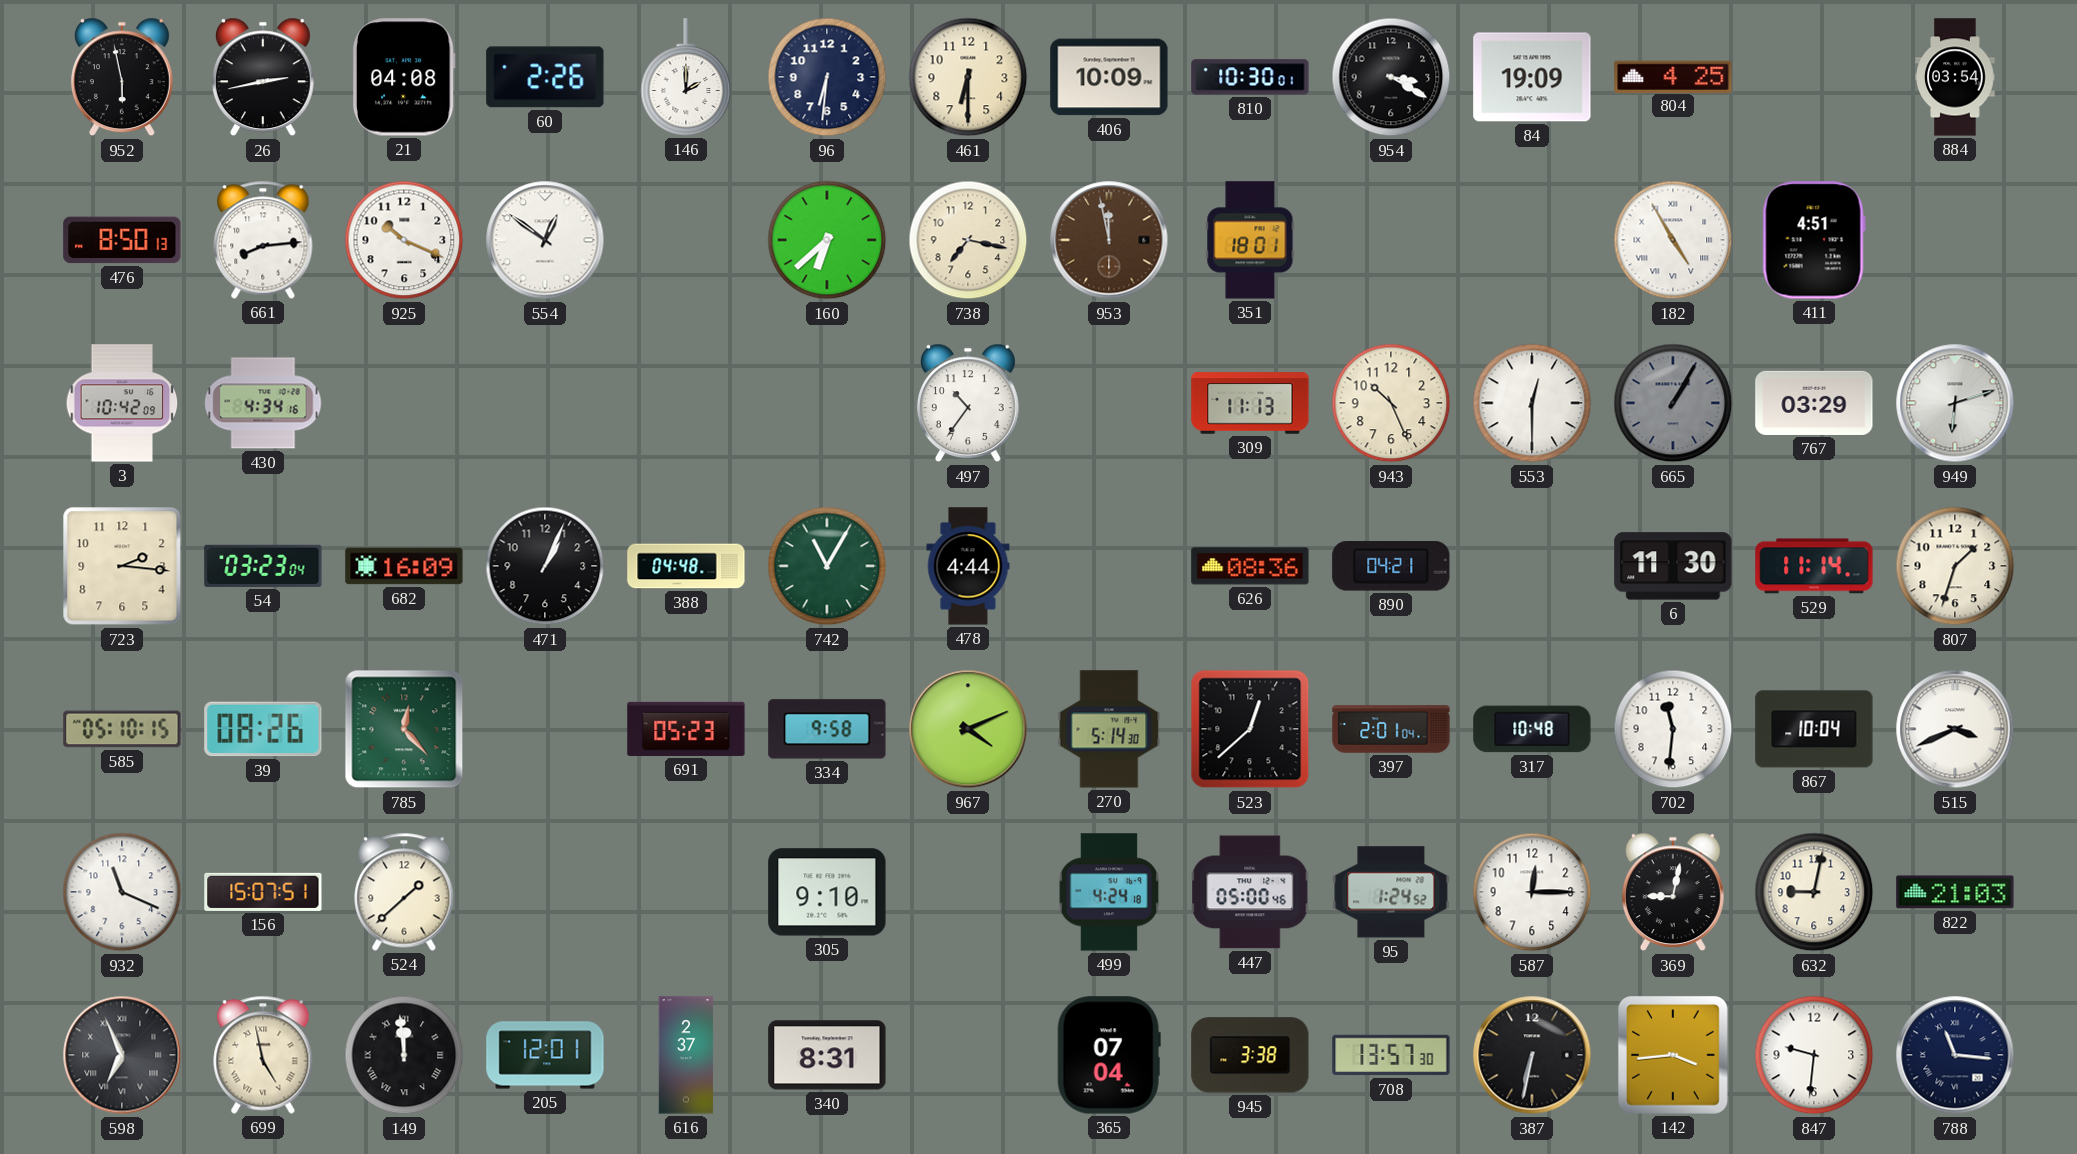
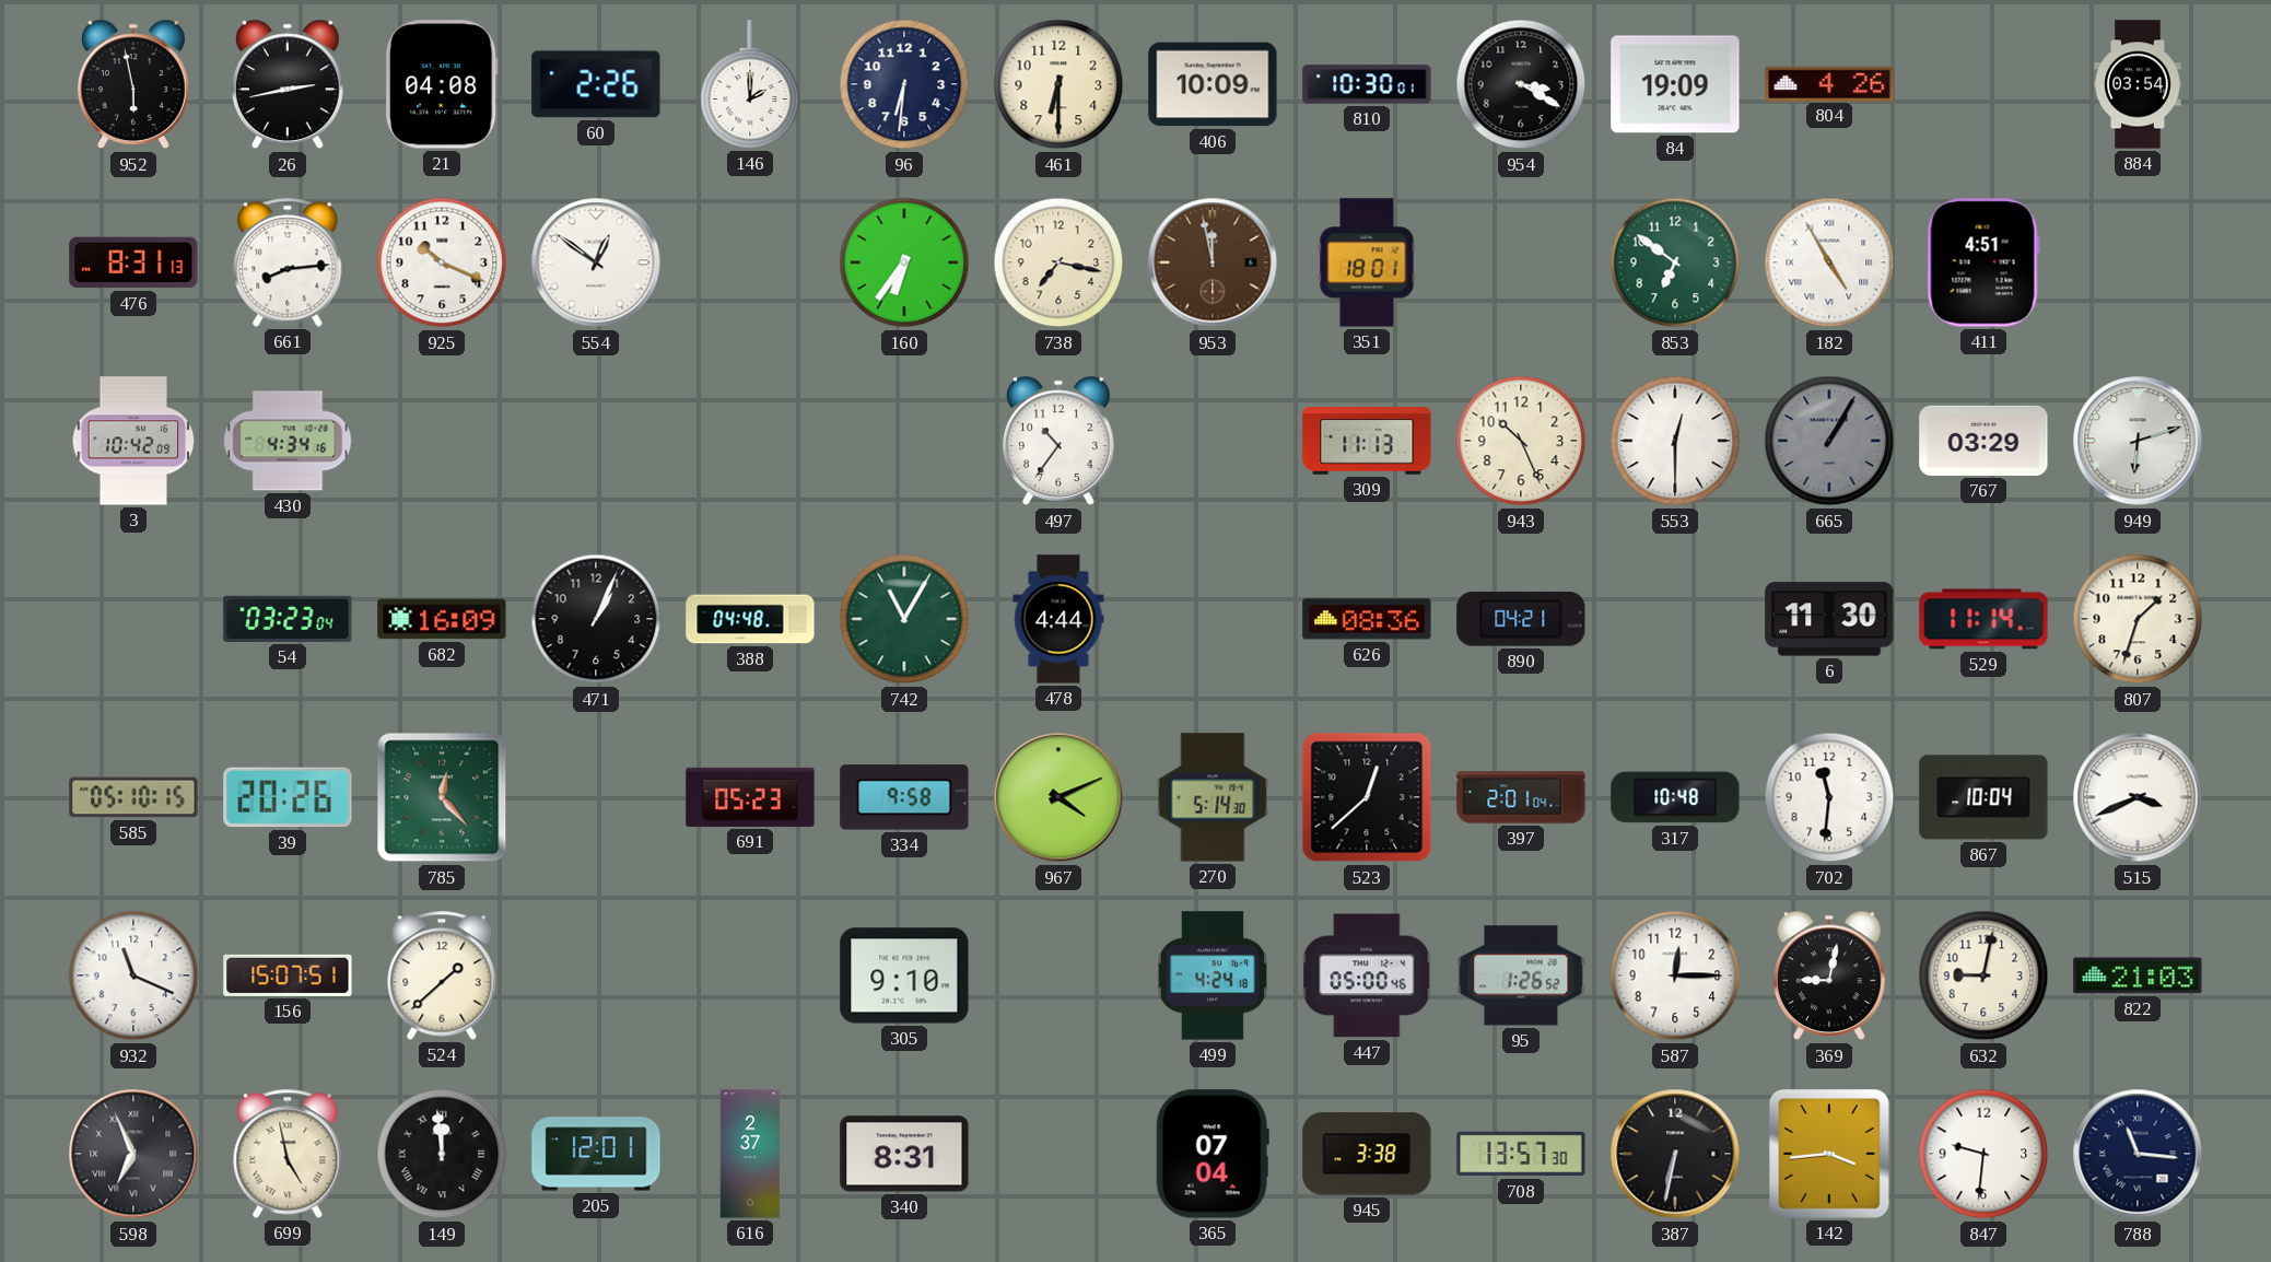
804: 4:25 -> 4:26 (1829, 83)
476: 8:50 -> 8:31 (133, 262)
160: 6:38 -> 6:36 (904, 262)
853: none -> 6:51 (1675, 262)
723: 2:16 -> none (122, 566)
39: 08:26 -> 20:26 (288, 797)
95: 1:24 -> 1:26 (1521, 975)
